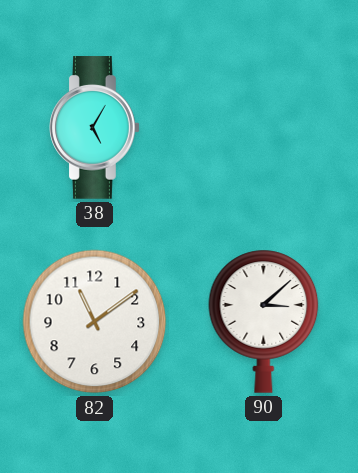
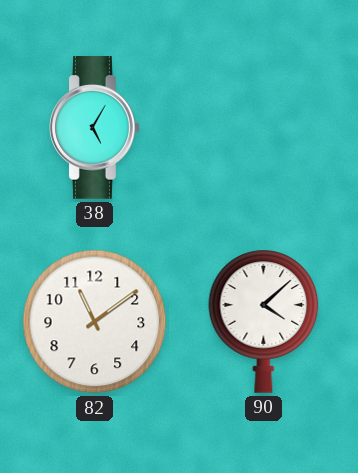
90: 3:08 -> 4:08 (264, 321)
